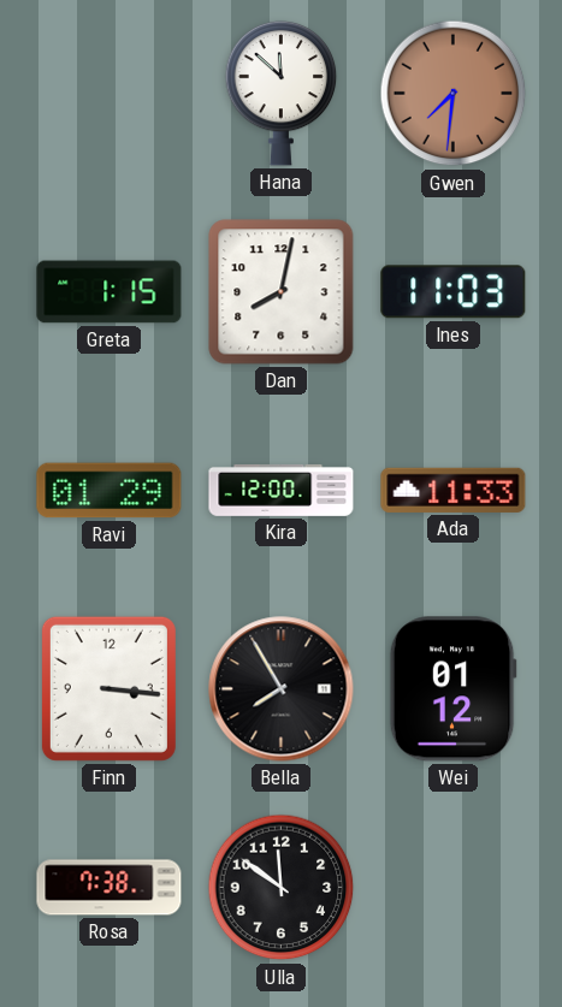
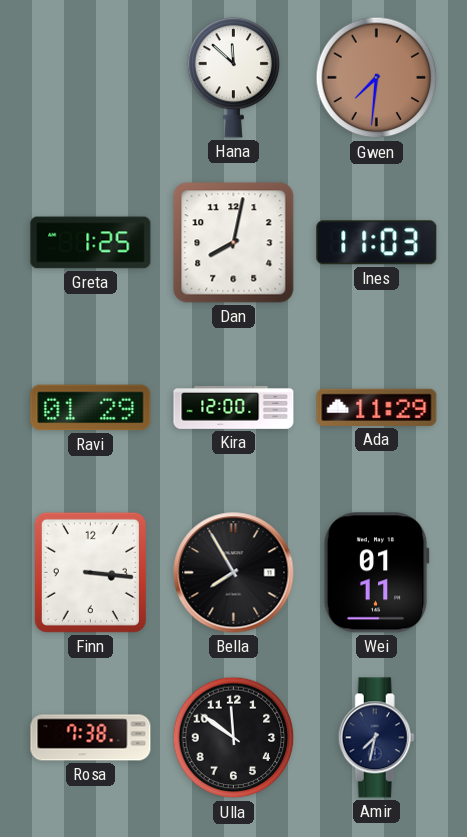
Greta: 1:15 -> 1:25 (91, 243)
Ada: 11:33 -> 11:29 (377, 407)
Wei: 01:12 -> 01:11 (376, 573)
Amir: none -> 7:32 (376, 738)
